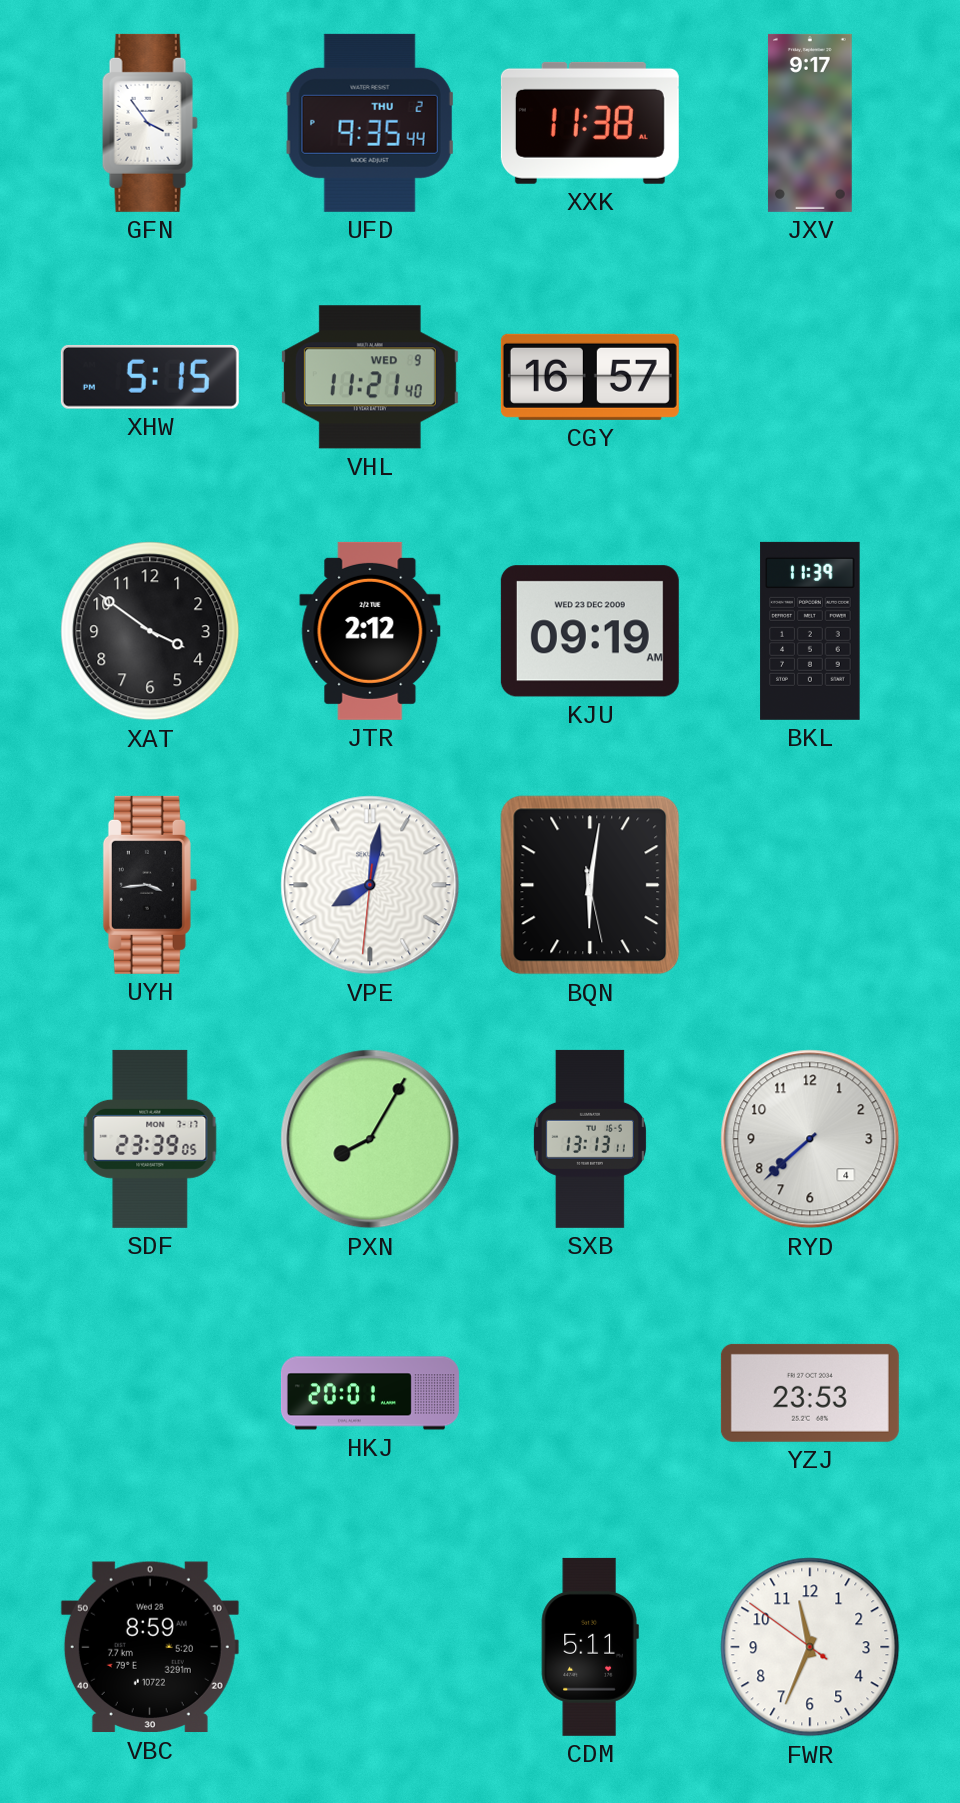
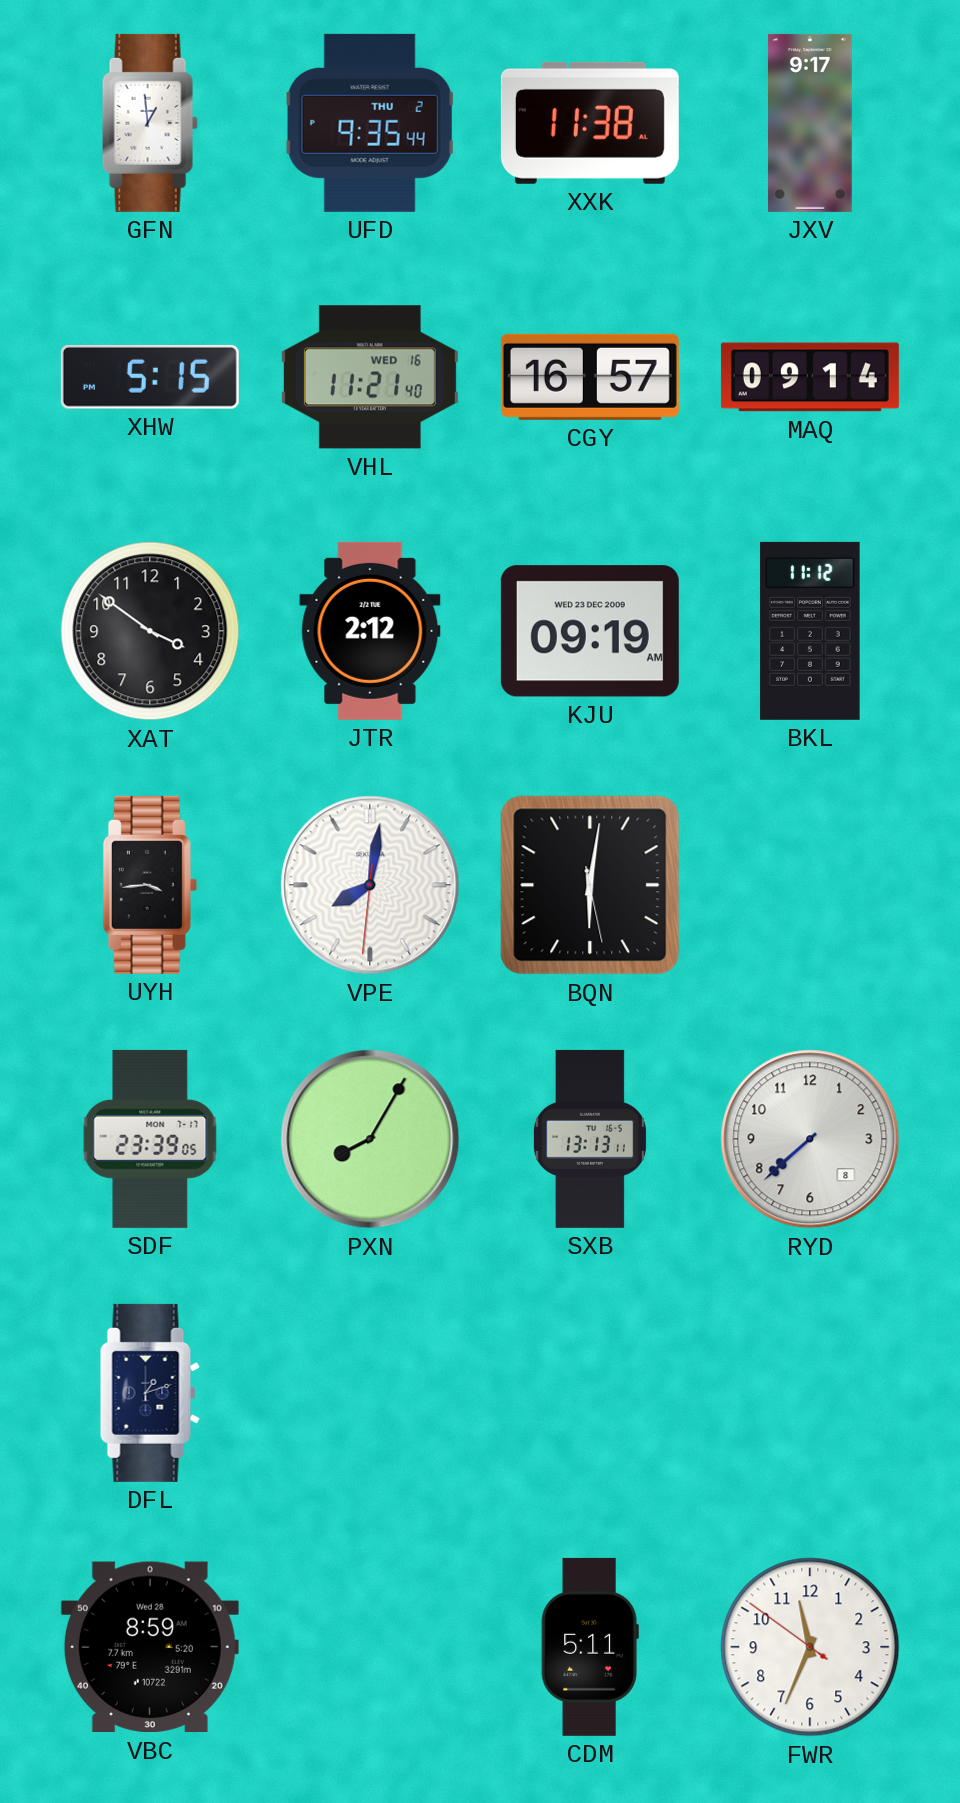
GFN: 3:54 -> 12:59 (150, 123)
VHL date: WED 9 -> WED 16 (370, 377)
MAQ: none -> 09:14 (810, 377)
BKL: 11:39 -> 11:12 (810, 631)
RYD date: 4 -> 8 (810, 1139)
DFL: none -> 1:12 (150, 1393)
HKJ: 20:01 -> none (370, 1393)
YZJ: 23:53 -> none (810, 1393)
